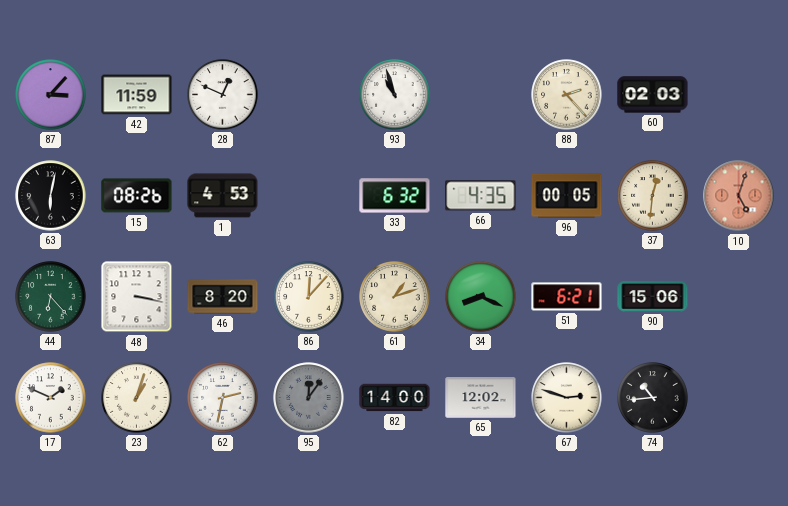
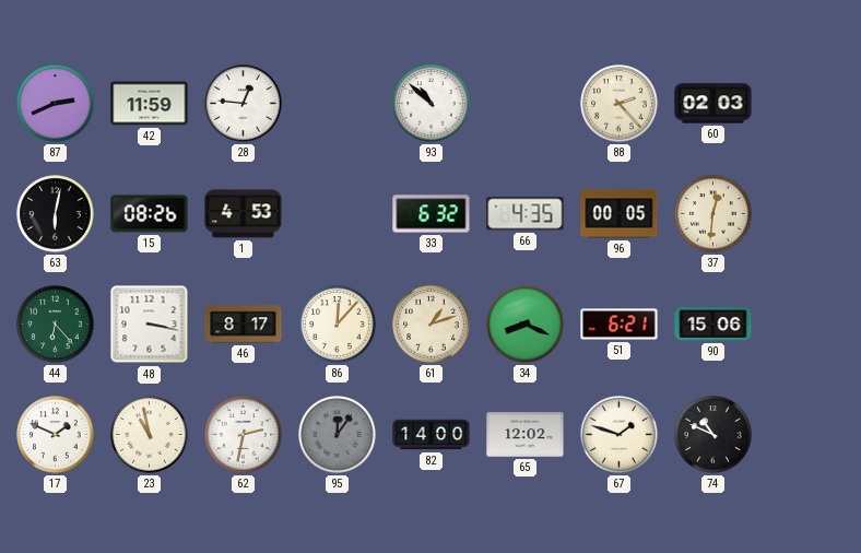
87: 3:07 -> 2:41 (56, 104)
28: 12:49 -> 12:46 (244, 104)
93: 10:57 -> 10:52 (432, 104)
10: 5:03 -> none (739, 196)
46: 8:20 -> 8:17 (244, 325)
23: 1:03 -> 10:58 (150, 435)
67: 2:48 -> 1:48 (620, 435)
74: 10:44 -> 10:49 (713, 435)
